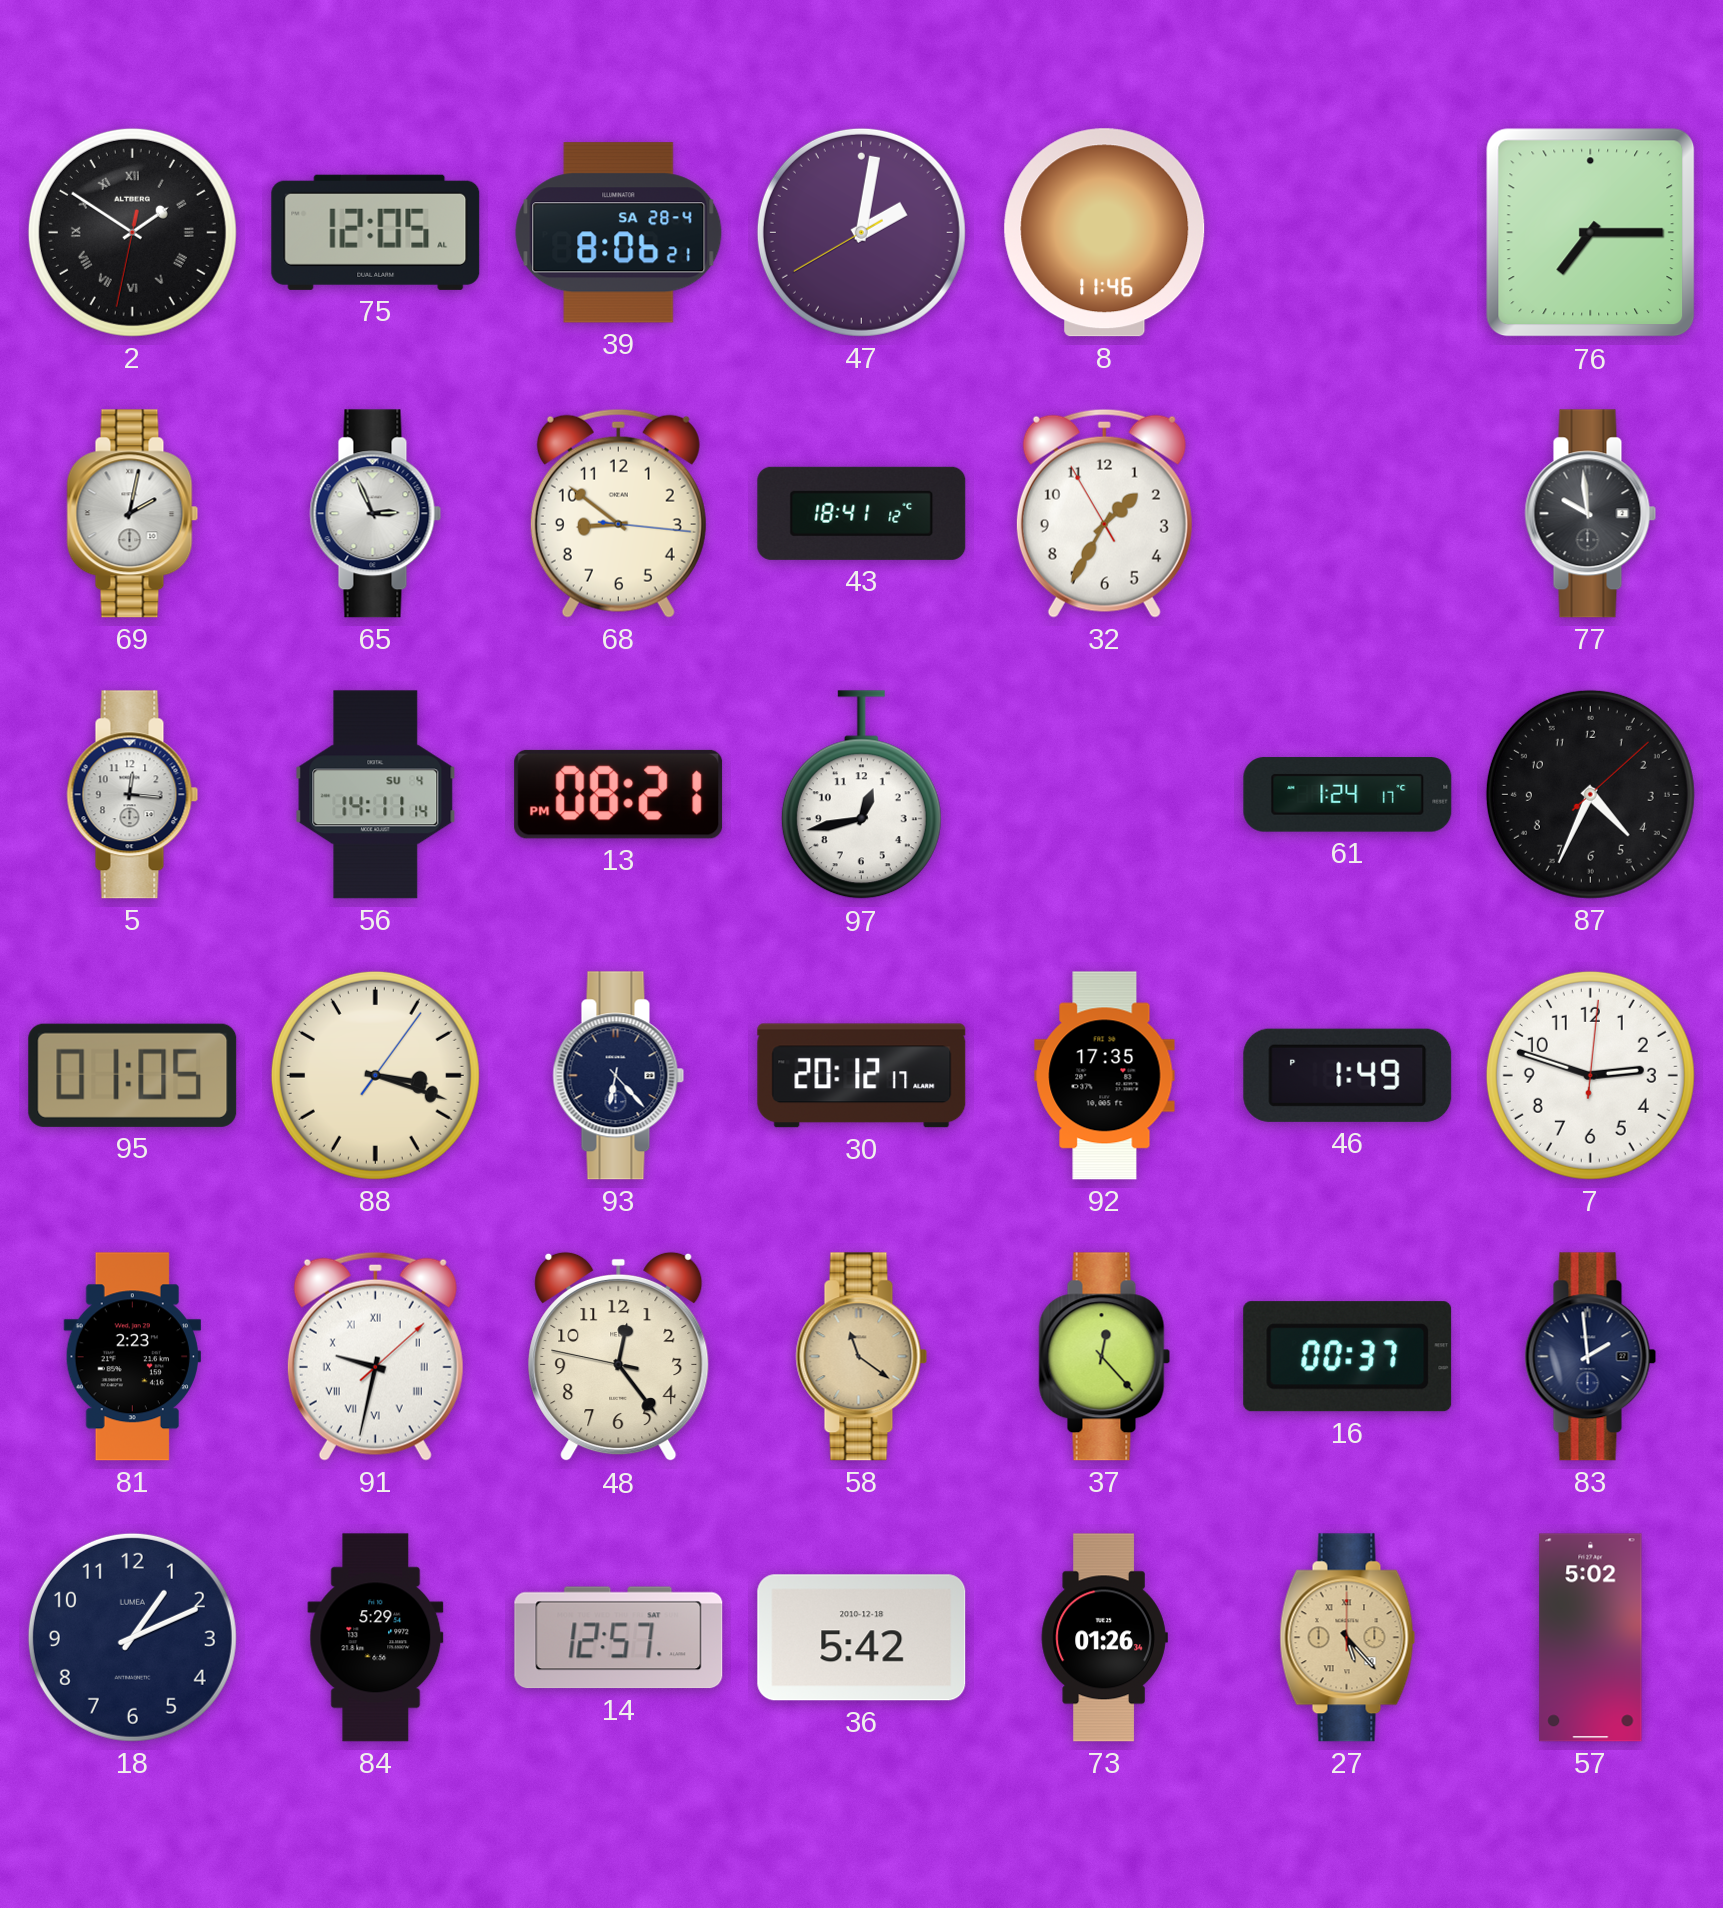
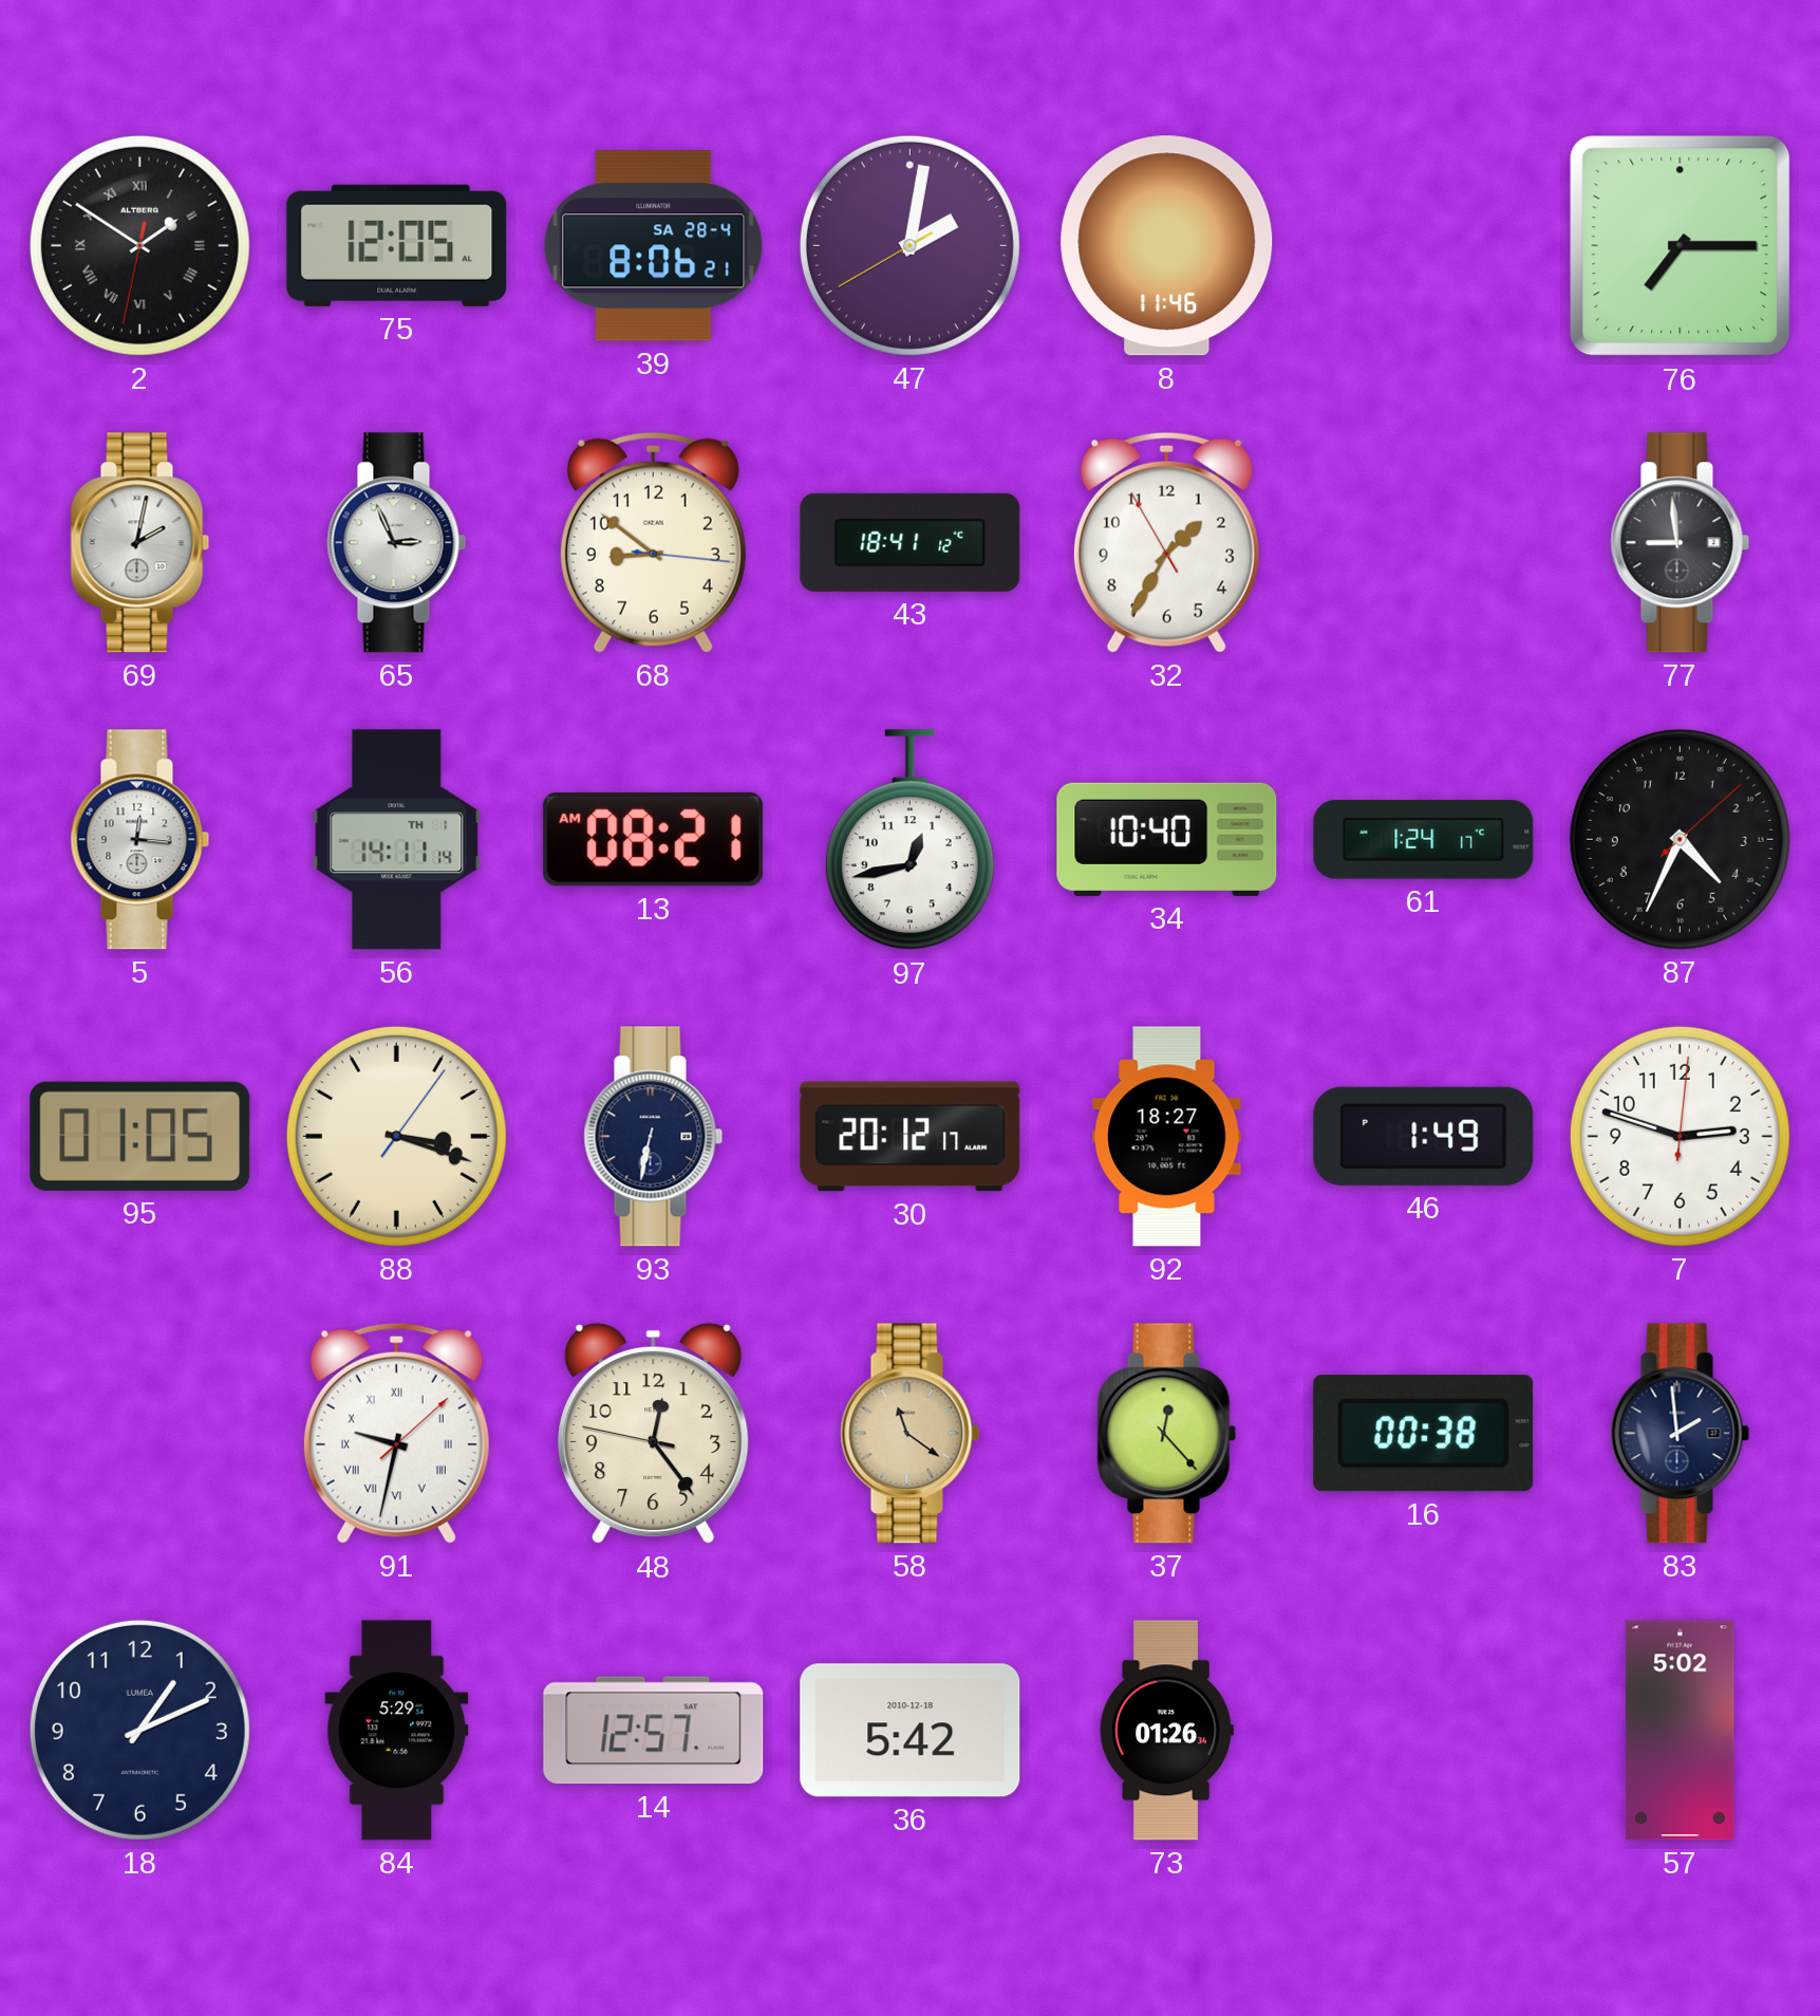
77: 9:59 -> 8:59 (1681, 543)
56 date: SU 4 -> TH 1 (397, 840)
13: 08:21 PM -> 08:21 AM (654, 839)
34: none -> 10:40 (1167, 839)
93: 6:23 -> 6:32 (654, 1137)
92: 17:35 -> 18:27 (1167, 1137)
81: 2:23 -> none (132, 1357)
16: 00:37 -> 00:38 (1424, 1434)
27: 5:23 -> none (1348, 1638)
